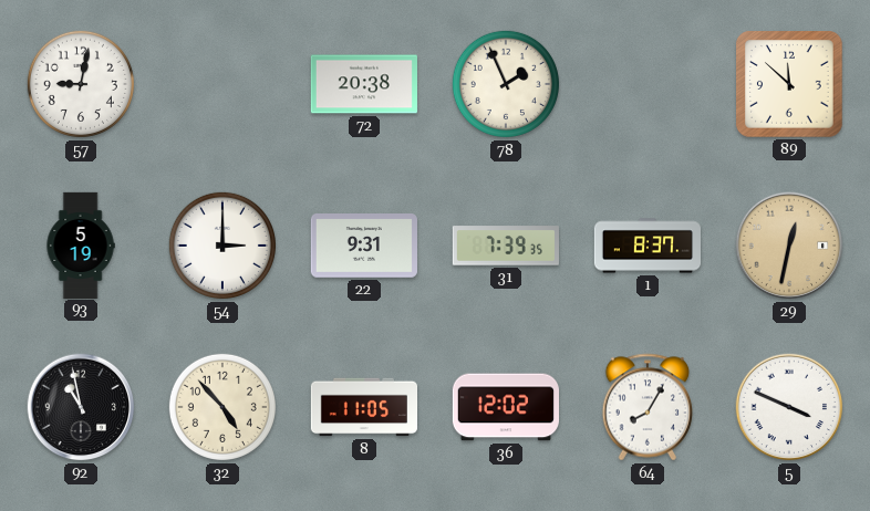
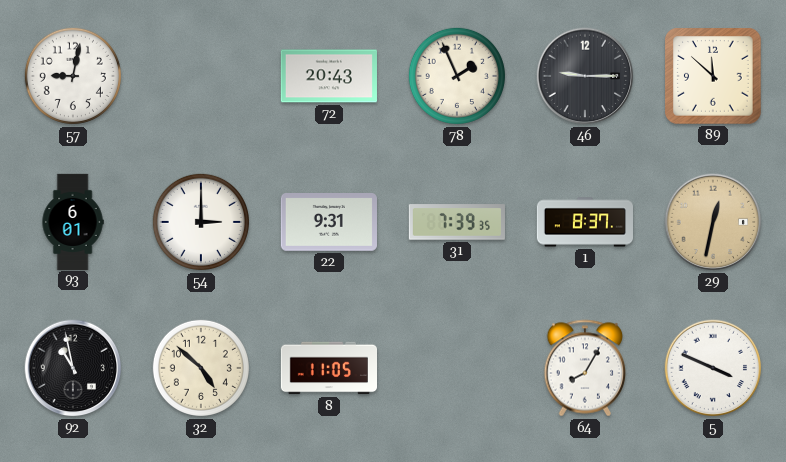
72: 20:38 -> 20:43 (329, 76)
46: none -> 9:15 (585, 76)
93: 5:19 -> 6:01 (73, 221)
32: 4:53 -> 4:52 (201, 368)
36: 12:02 -> none (505, 407)
